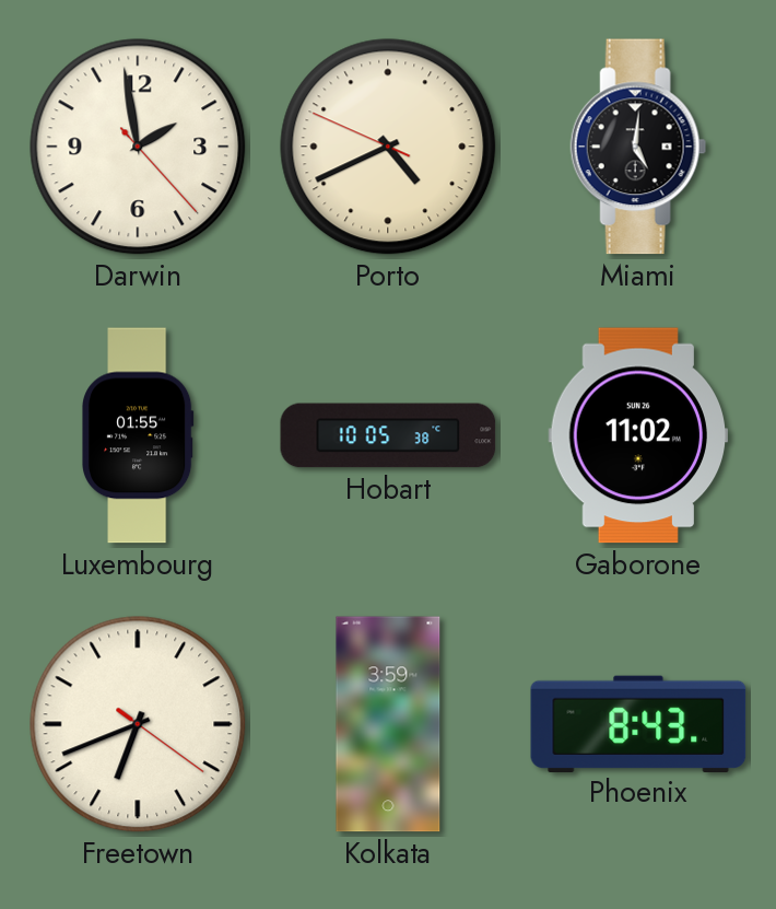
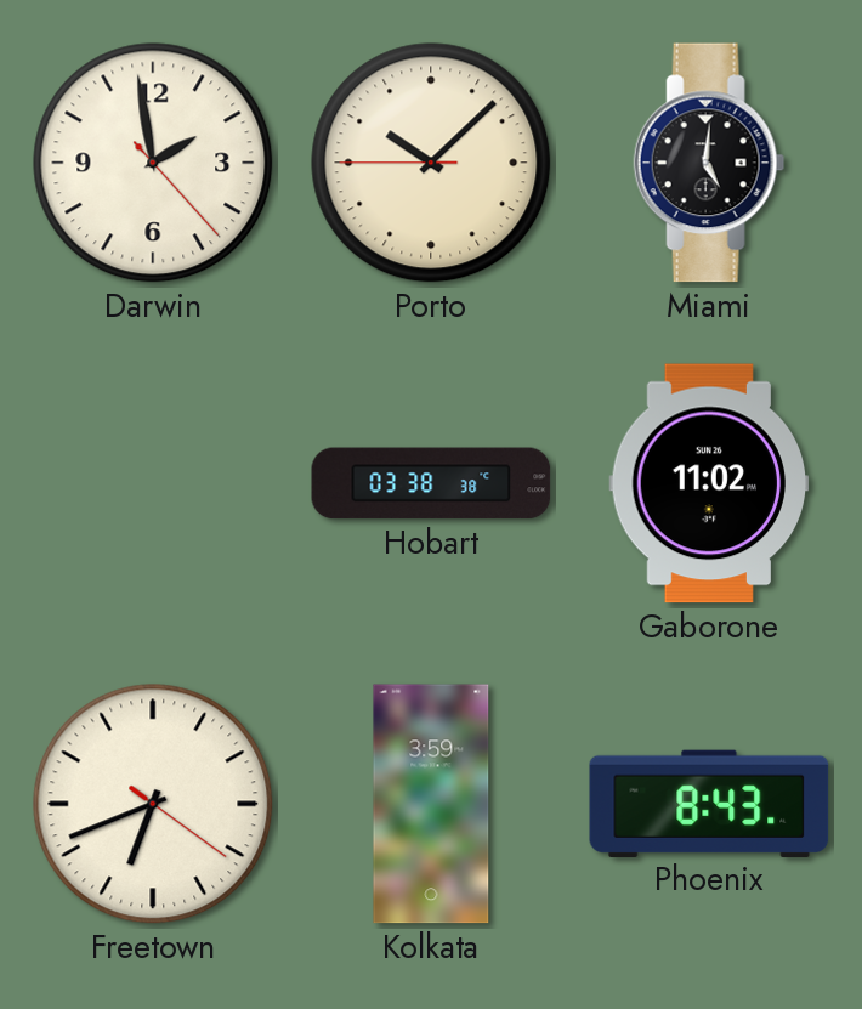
Porto: 4:40 -> 10:07 (431, 163)
Luxembourg: 01:55 -> none (139, 435)
Hobart: 10:05 -> 03:38 (431, 483)
